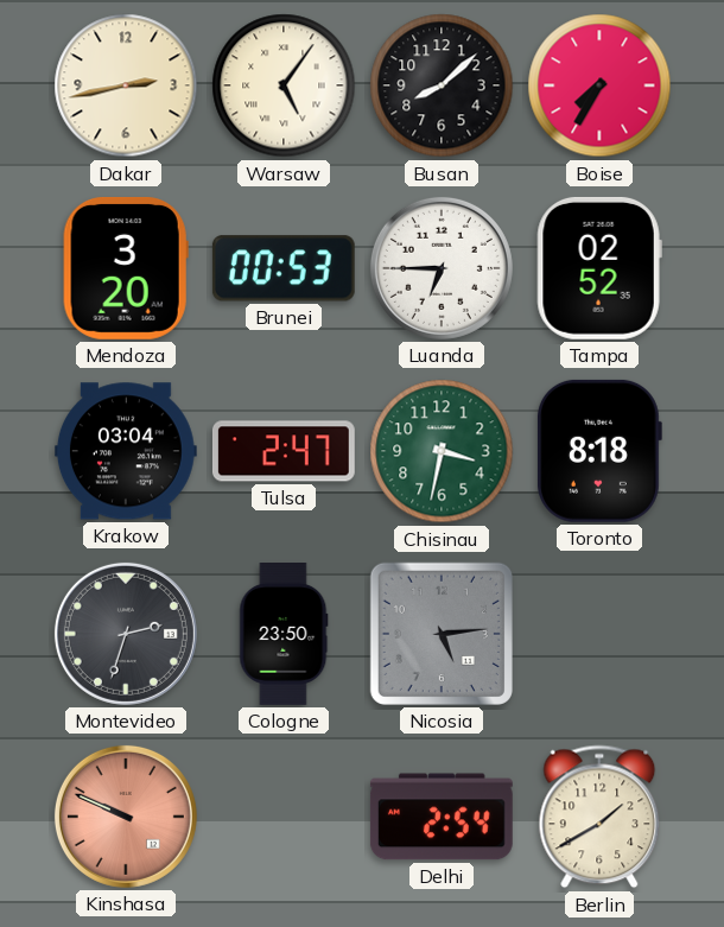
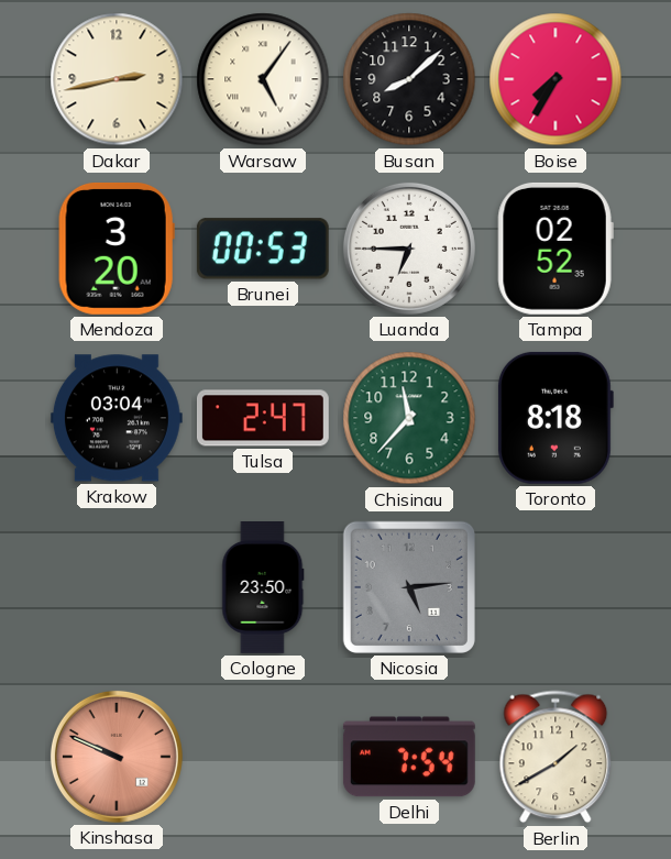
Chisinau: 3:32 -> 11:37 (409, 418)
Montevideo: 2:33 -> none (126, 634)
Delhi: 2:54 -> 7:54 (409, 757)
